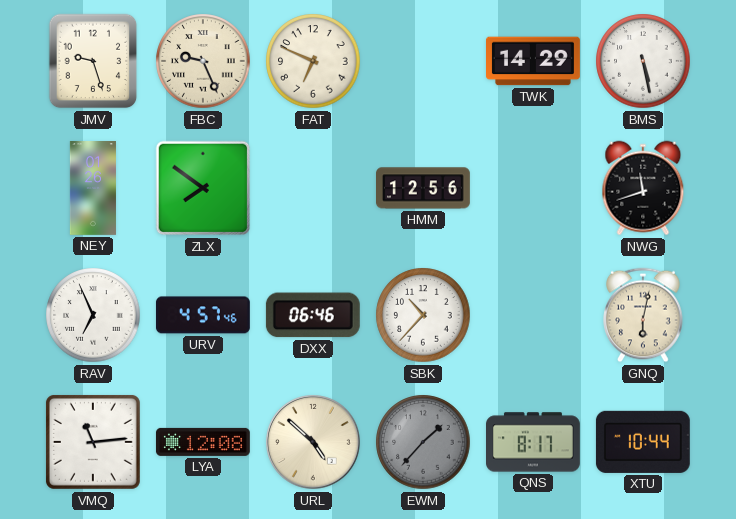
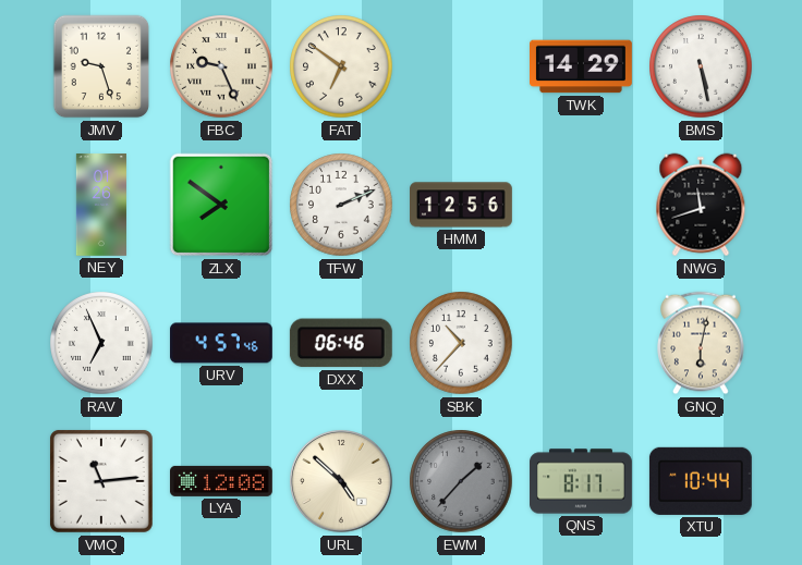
FAT: 6:49 -> 6:51 (341, 66)
TFW: none -> 2:11 (341, 205)
